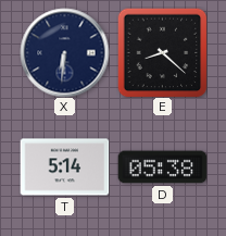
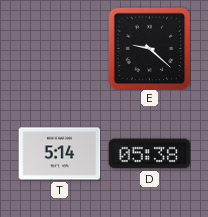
X: 6:31 -> none (64, 52)
E: 8:22 -> 9:22 (149, 48)
